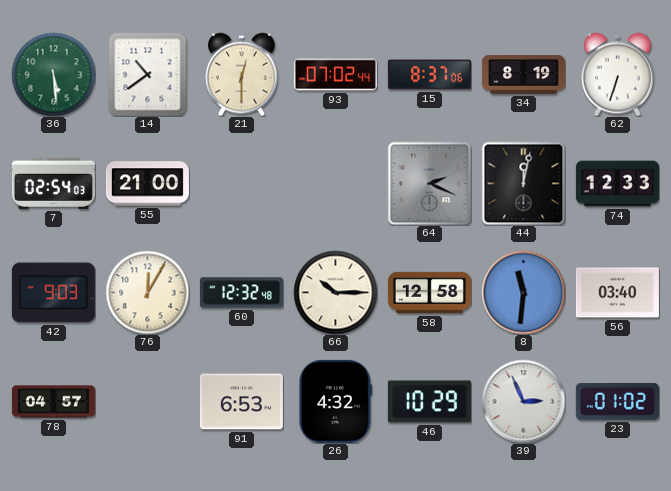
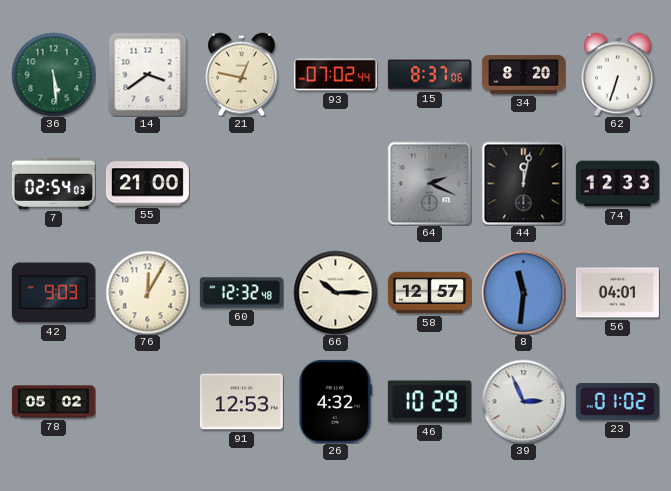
14: 10:39 -> 3:39 (148, 74)
21: 12:30 -> 12:47 (242, 74)
34: 8:19 -> 8:20 (523, 75)
58: 12:58 -> 12:57 (429, 293)
56: 03:40 -> 04:01 (617, 293)
78: 04:57 -> 05:02 (53, 402)
91: 6:53 -> 12:53 (241, 402)
